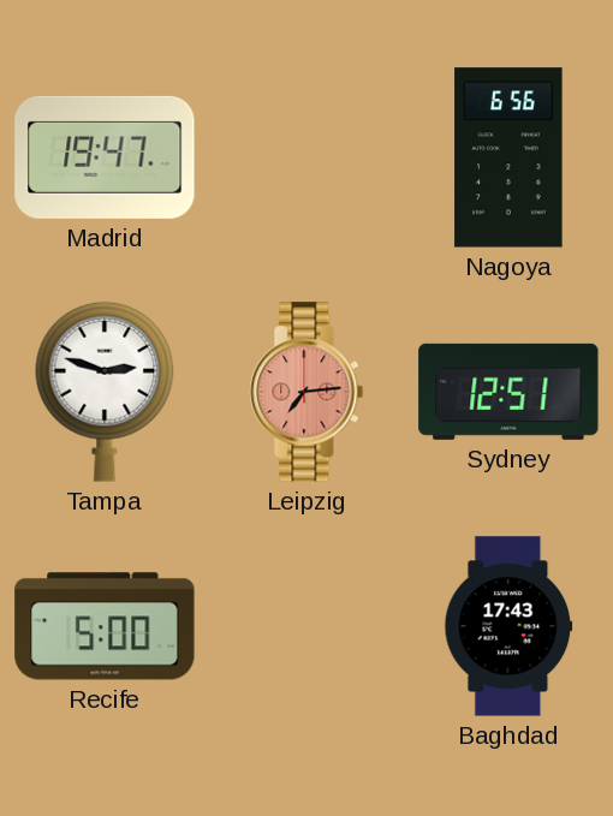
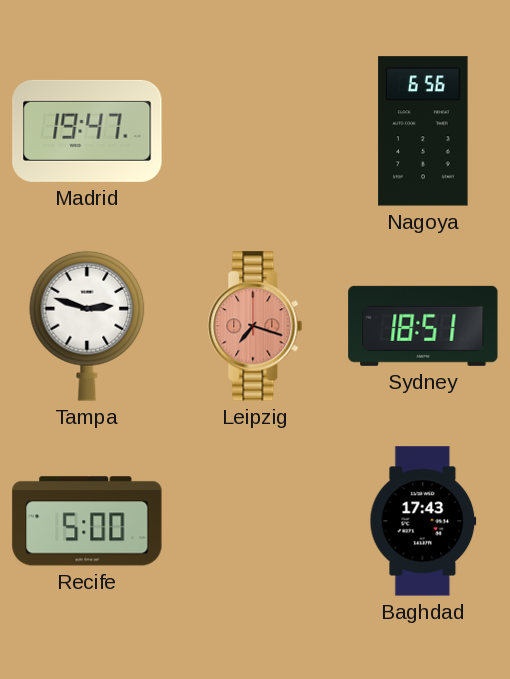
Leipzig: 7:14 -> 7:18 (255, 326)
Sydney: 12:51 -> 18:51 (423, 326)
